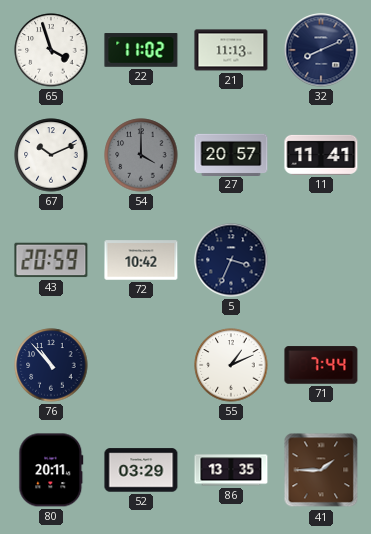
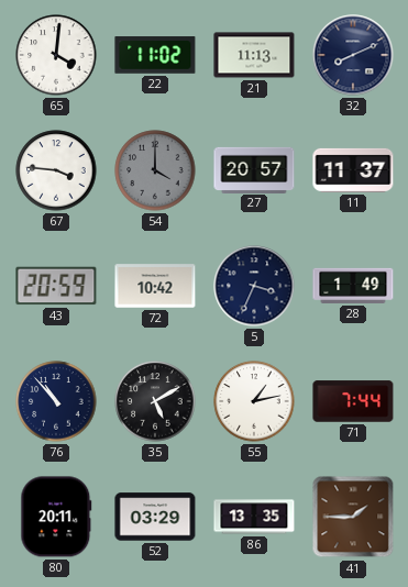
65: 3:57 -> 4:01 (56, 55)
67: 10:11 -> 3:46 (56, 170)
11: 11:41 -> 11:37 (353, 170)
28: none -> 1:49 (353, 286)
35: none -> 5:10 (155, 401)
55: 1:11 -> 1:13 (254, 401)
